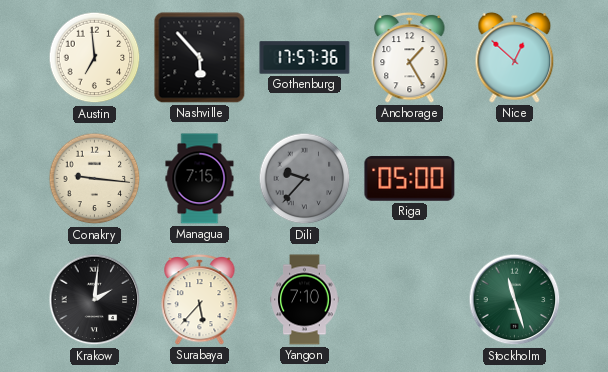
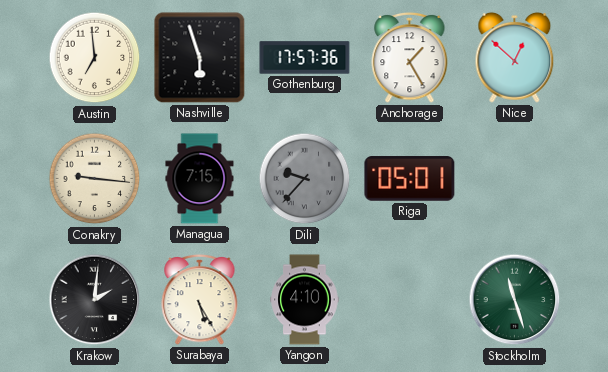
Nashville: 5:53 -> 5:57 (200, 58)
Riga: 05:00 -> 05:01 (410, 179)
Surabaya: 5:37 -> 5:25 (200, 299)
Yangon: 7:10 -> 4:10 (305, 300)
